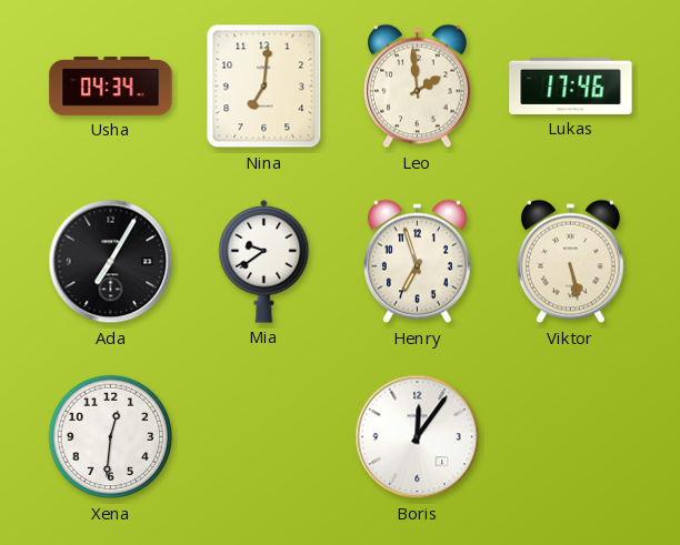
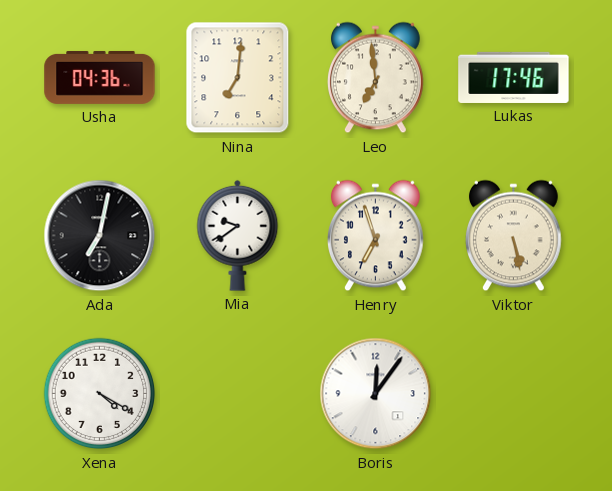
Usha: 04:34 -> 04:36 (100, 77)
Leo: 1:59 -> 6:59 (376, 78)
Ada: 7:05 -> 7:02 (100, 236)
Xena: 12:31 -> 4:20 (100, 394)
